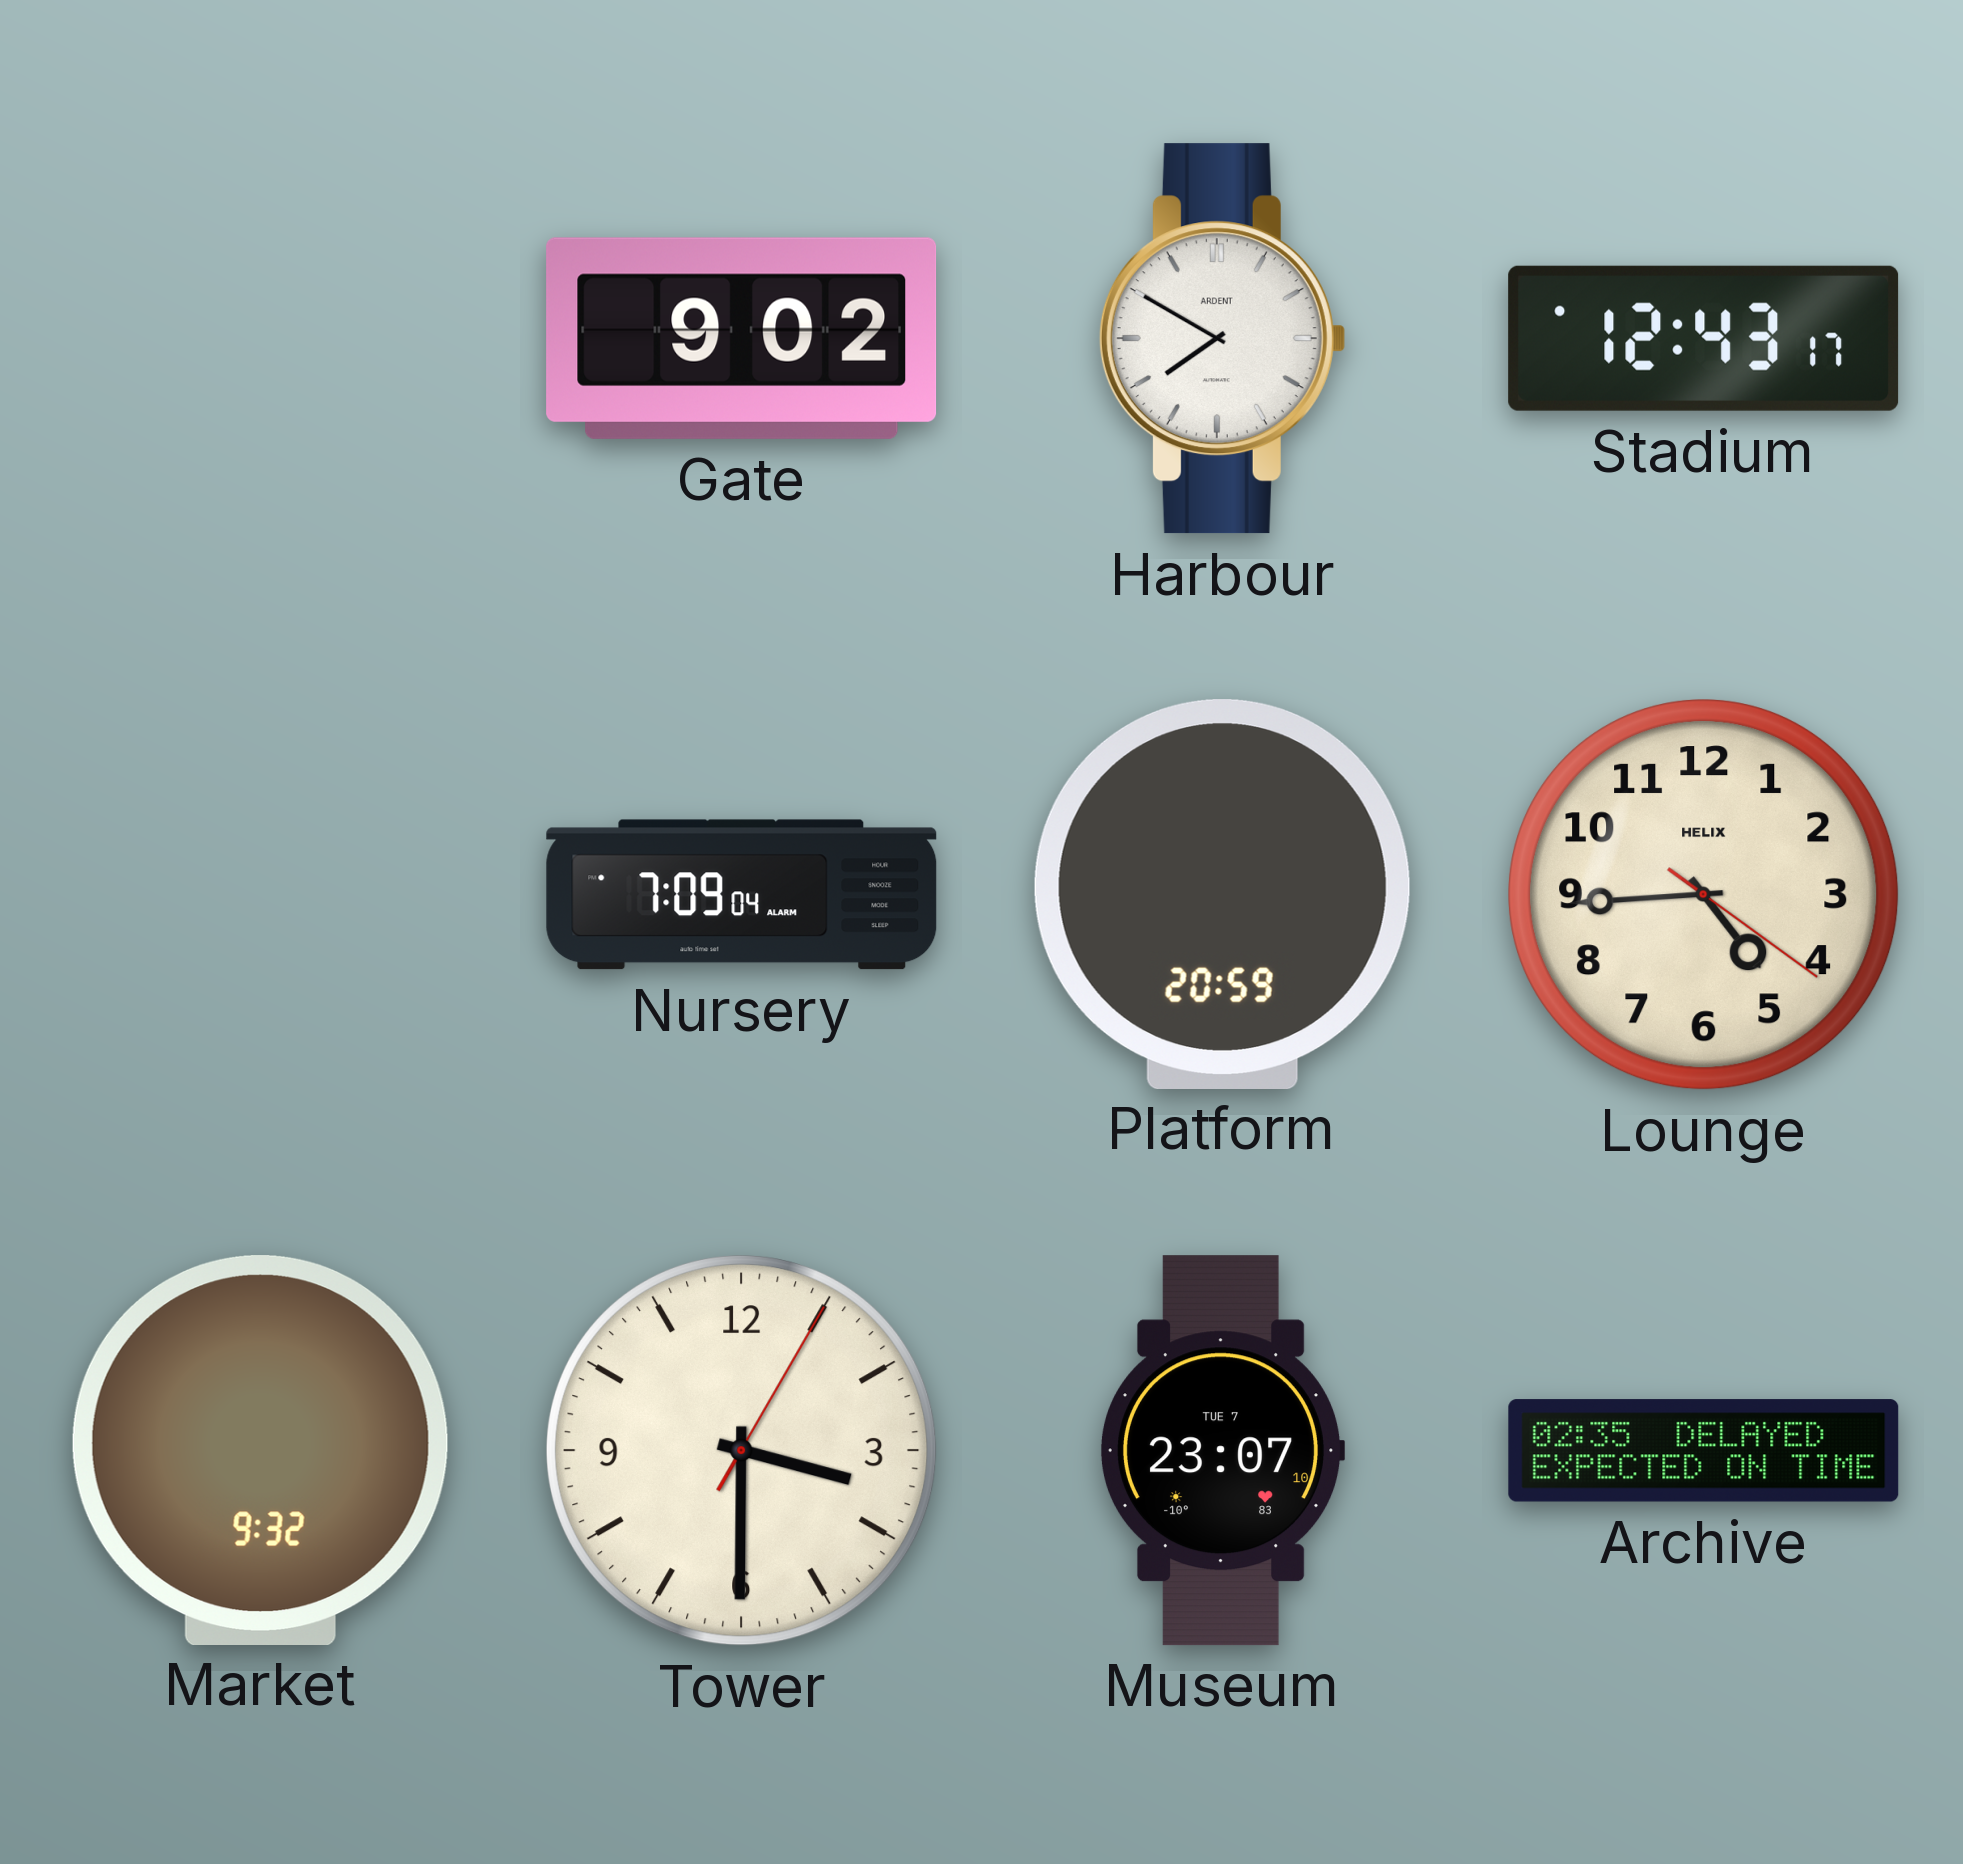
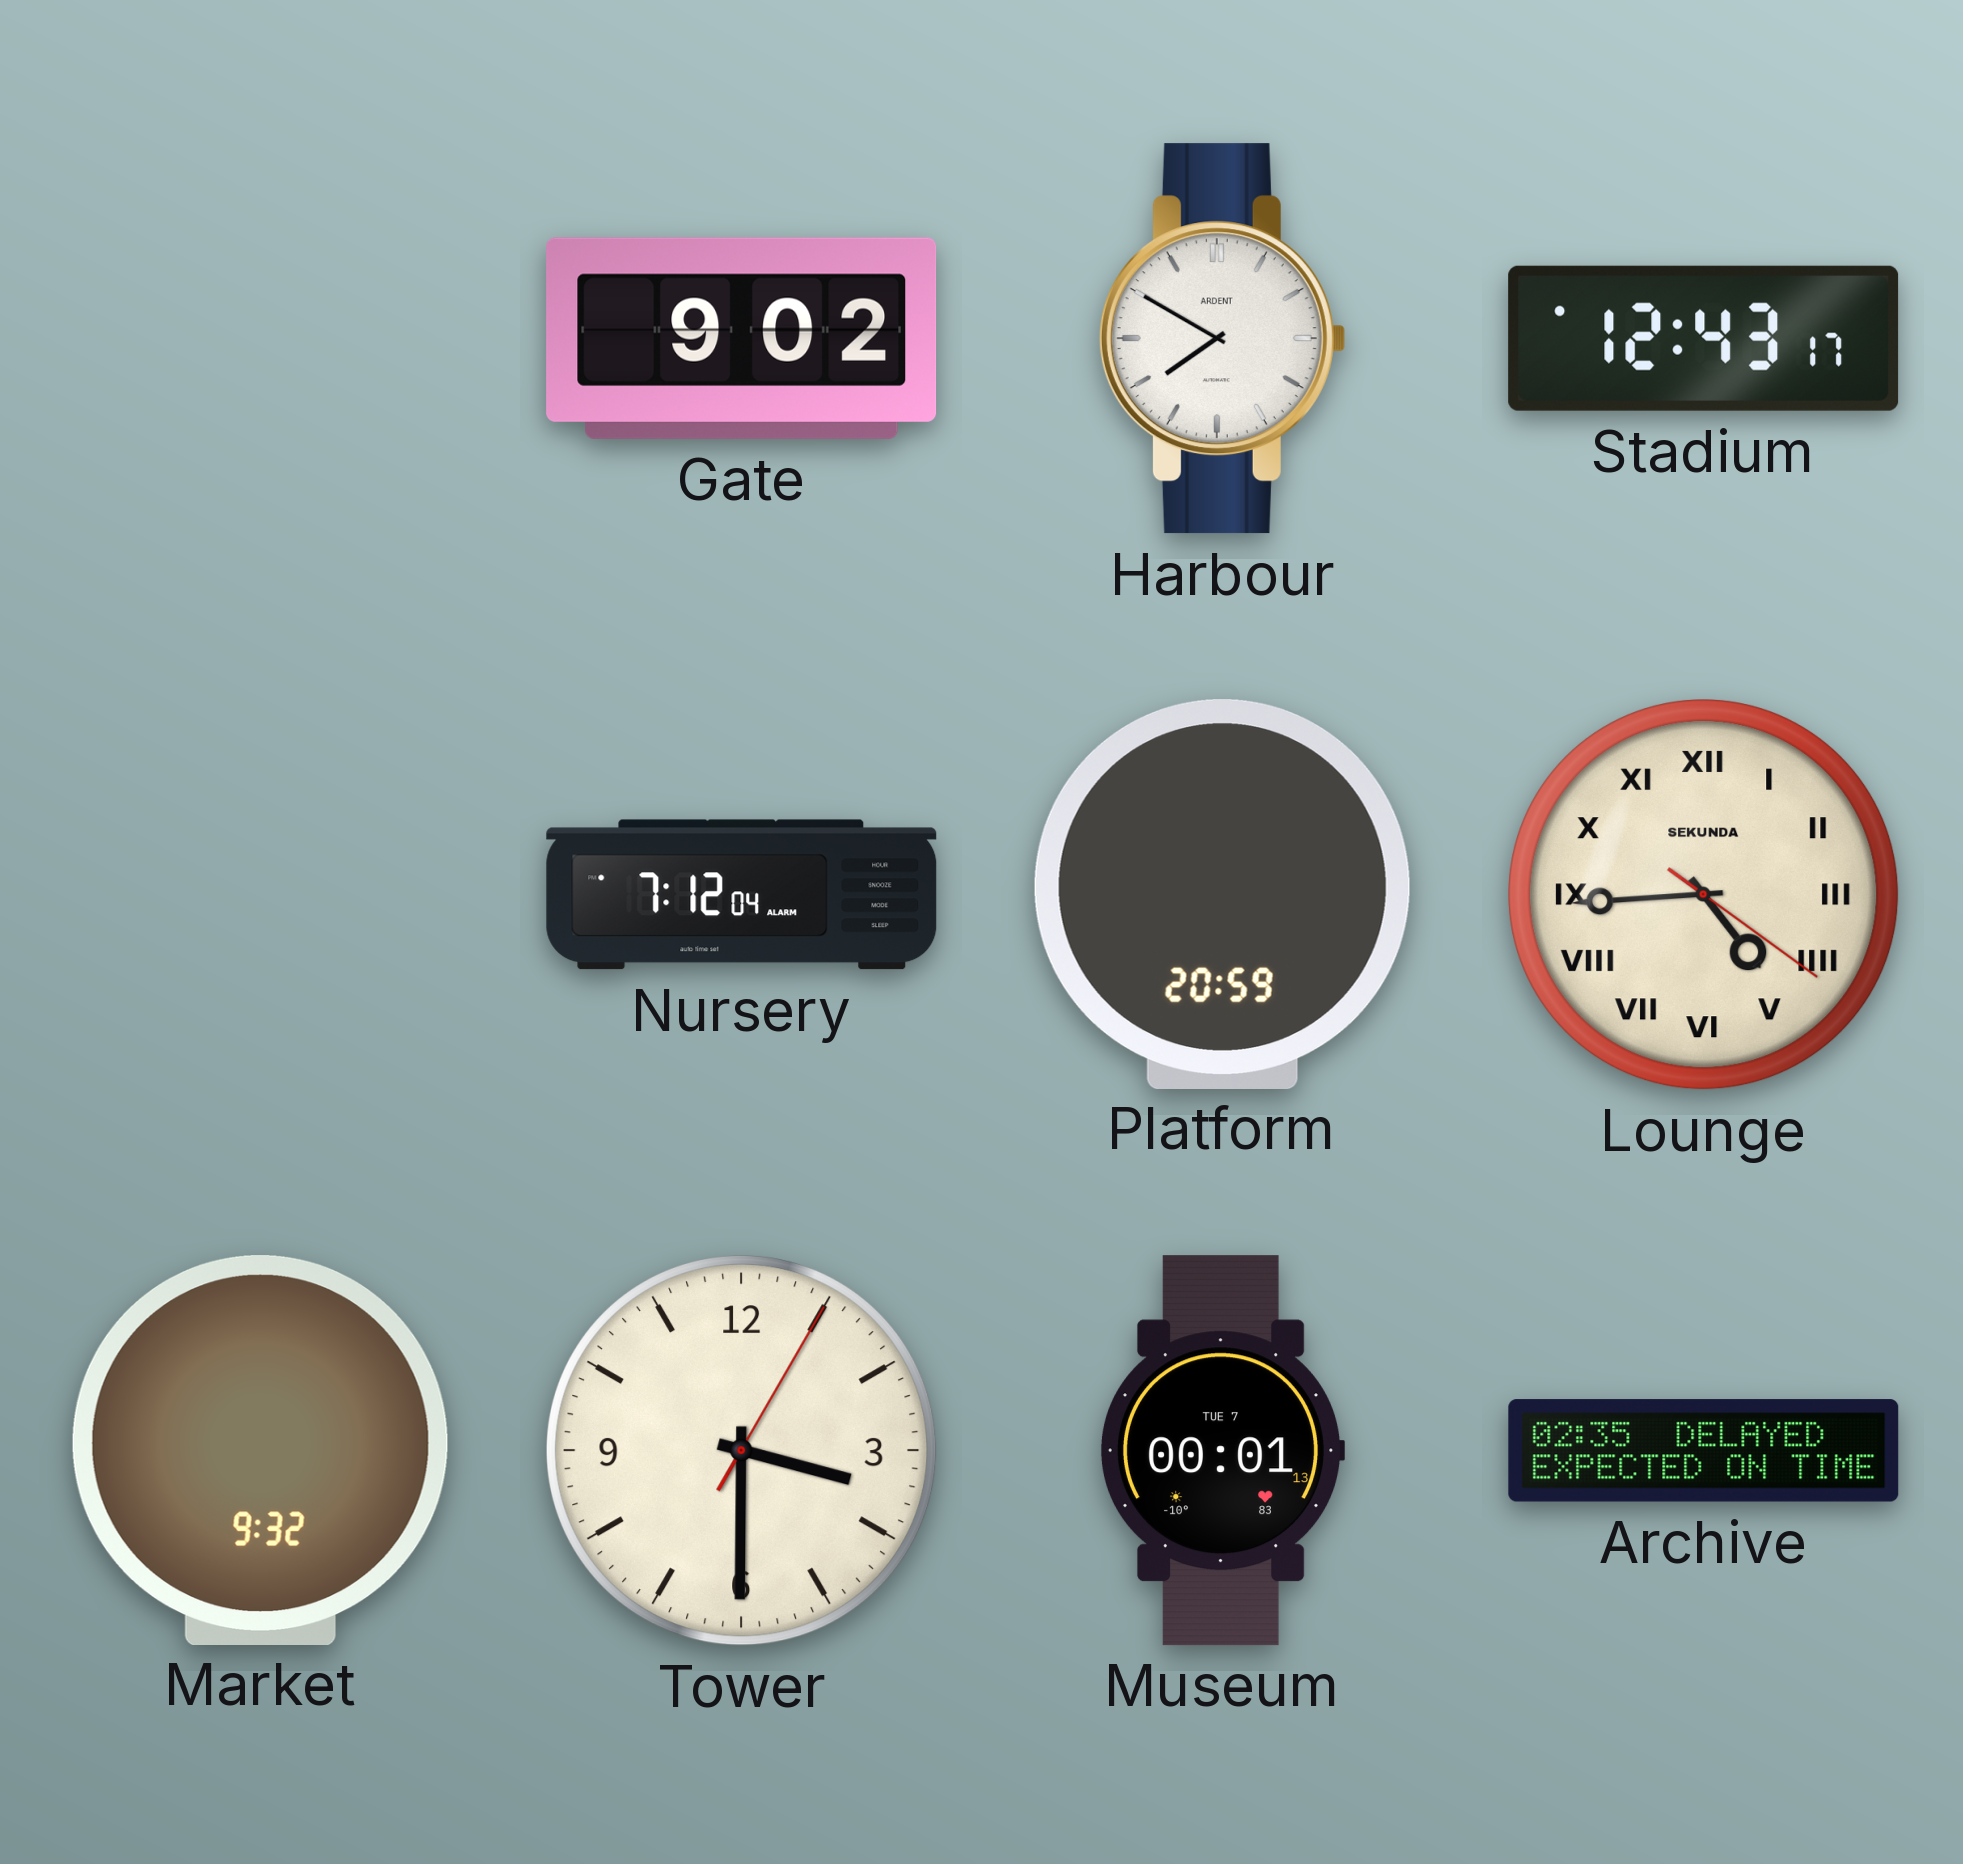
Nursery: 7:09 -> 7:12 (742, 895)
Lounge numerals: Arabic -> Roman (1704, 895)
Lounge brand: HELIX -> SEKUNDA (1704, 895)
Museum: 23:07 -> 00:01 (1222, 1451)
